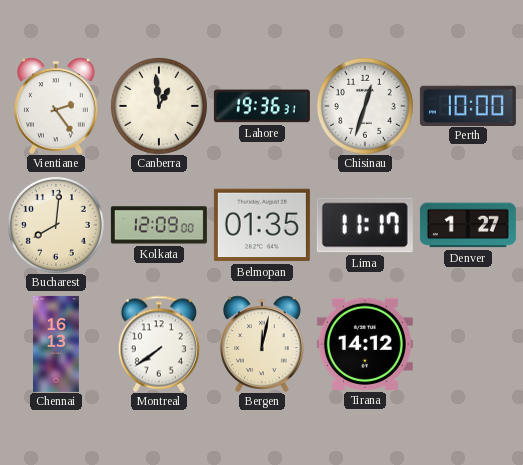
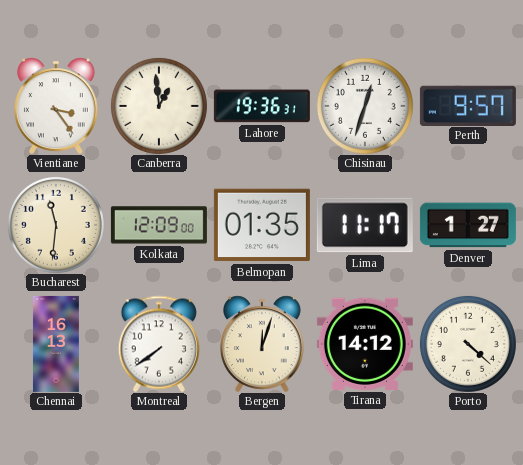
Vientiane: 2:24 -> 3:24 (57, 106)
Perth: 10:00 -> 9:57 (468, 105)
Bucharest: 8:01 -> 11:31 (56, 225)
Bergen: 12:02 -> 12:03 (263, 344)
Porto: none -> 4:22 (468, 344)
